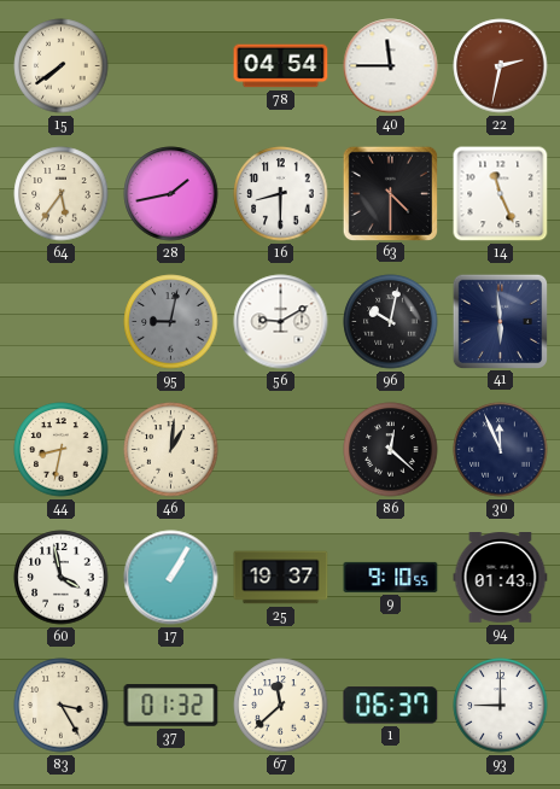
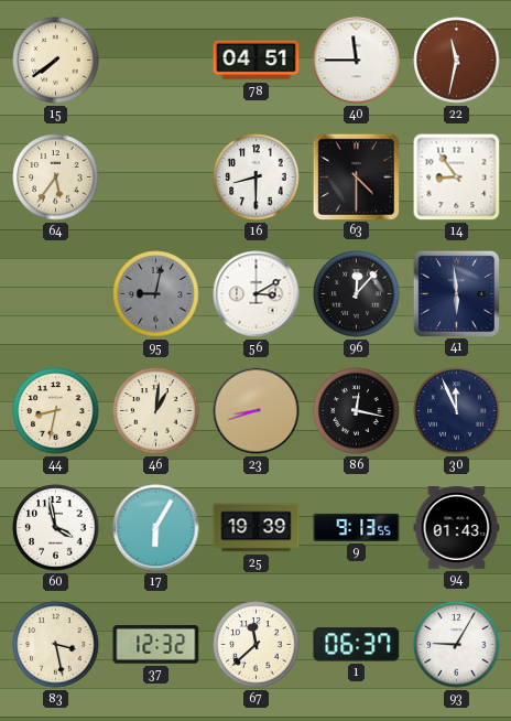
78: 04:54 -> 04:51 (257, 61)
22: 2:32 -> 11:32 (457, 61)
28: 1:43 -> none (171, 194)
14: 11:26 -> 8:54 (457, 177)
56: 9:10 -> 3:10 (257, 294)
96: 10:02 -> 12:07 (357, 294)
23: none -> 8:42 (257, 411)
86: 12:22 -> 12:17 (357, 411)
17: 1:05 -> 6:05 (156, 528)
25: 19:37 -> 19:39 (257, 528)
9: 9:10 -> 9:13 (357, 527)
83: 3:25 -> 3:28 (56, 645)
37: 01:32 -> 12:32 (156, 645)
93: 9:00 -> 9:05 (457, 645)
